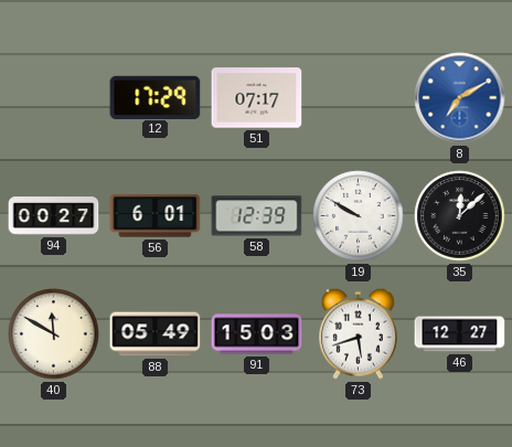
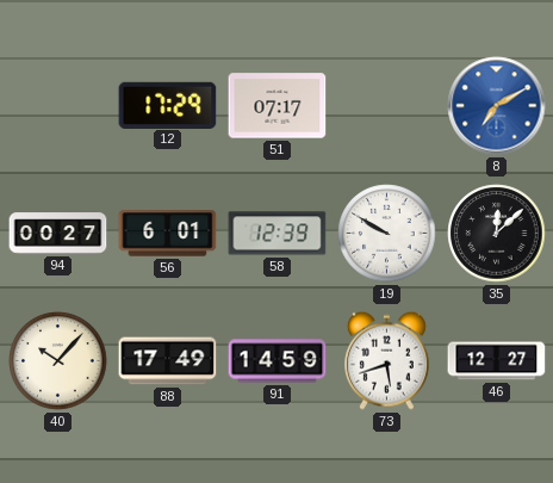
40: 11:50 -> 10:07 (58, 361)
88: 05:49 -> 17:49 (168, 361)
91: 15:03 -> 14:59 (278, 361)
